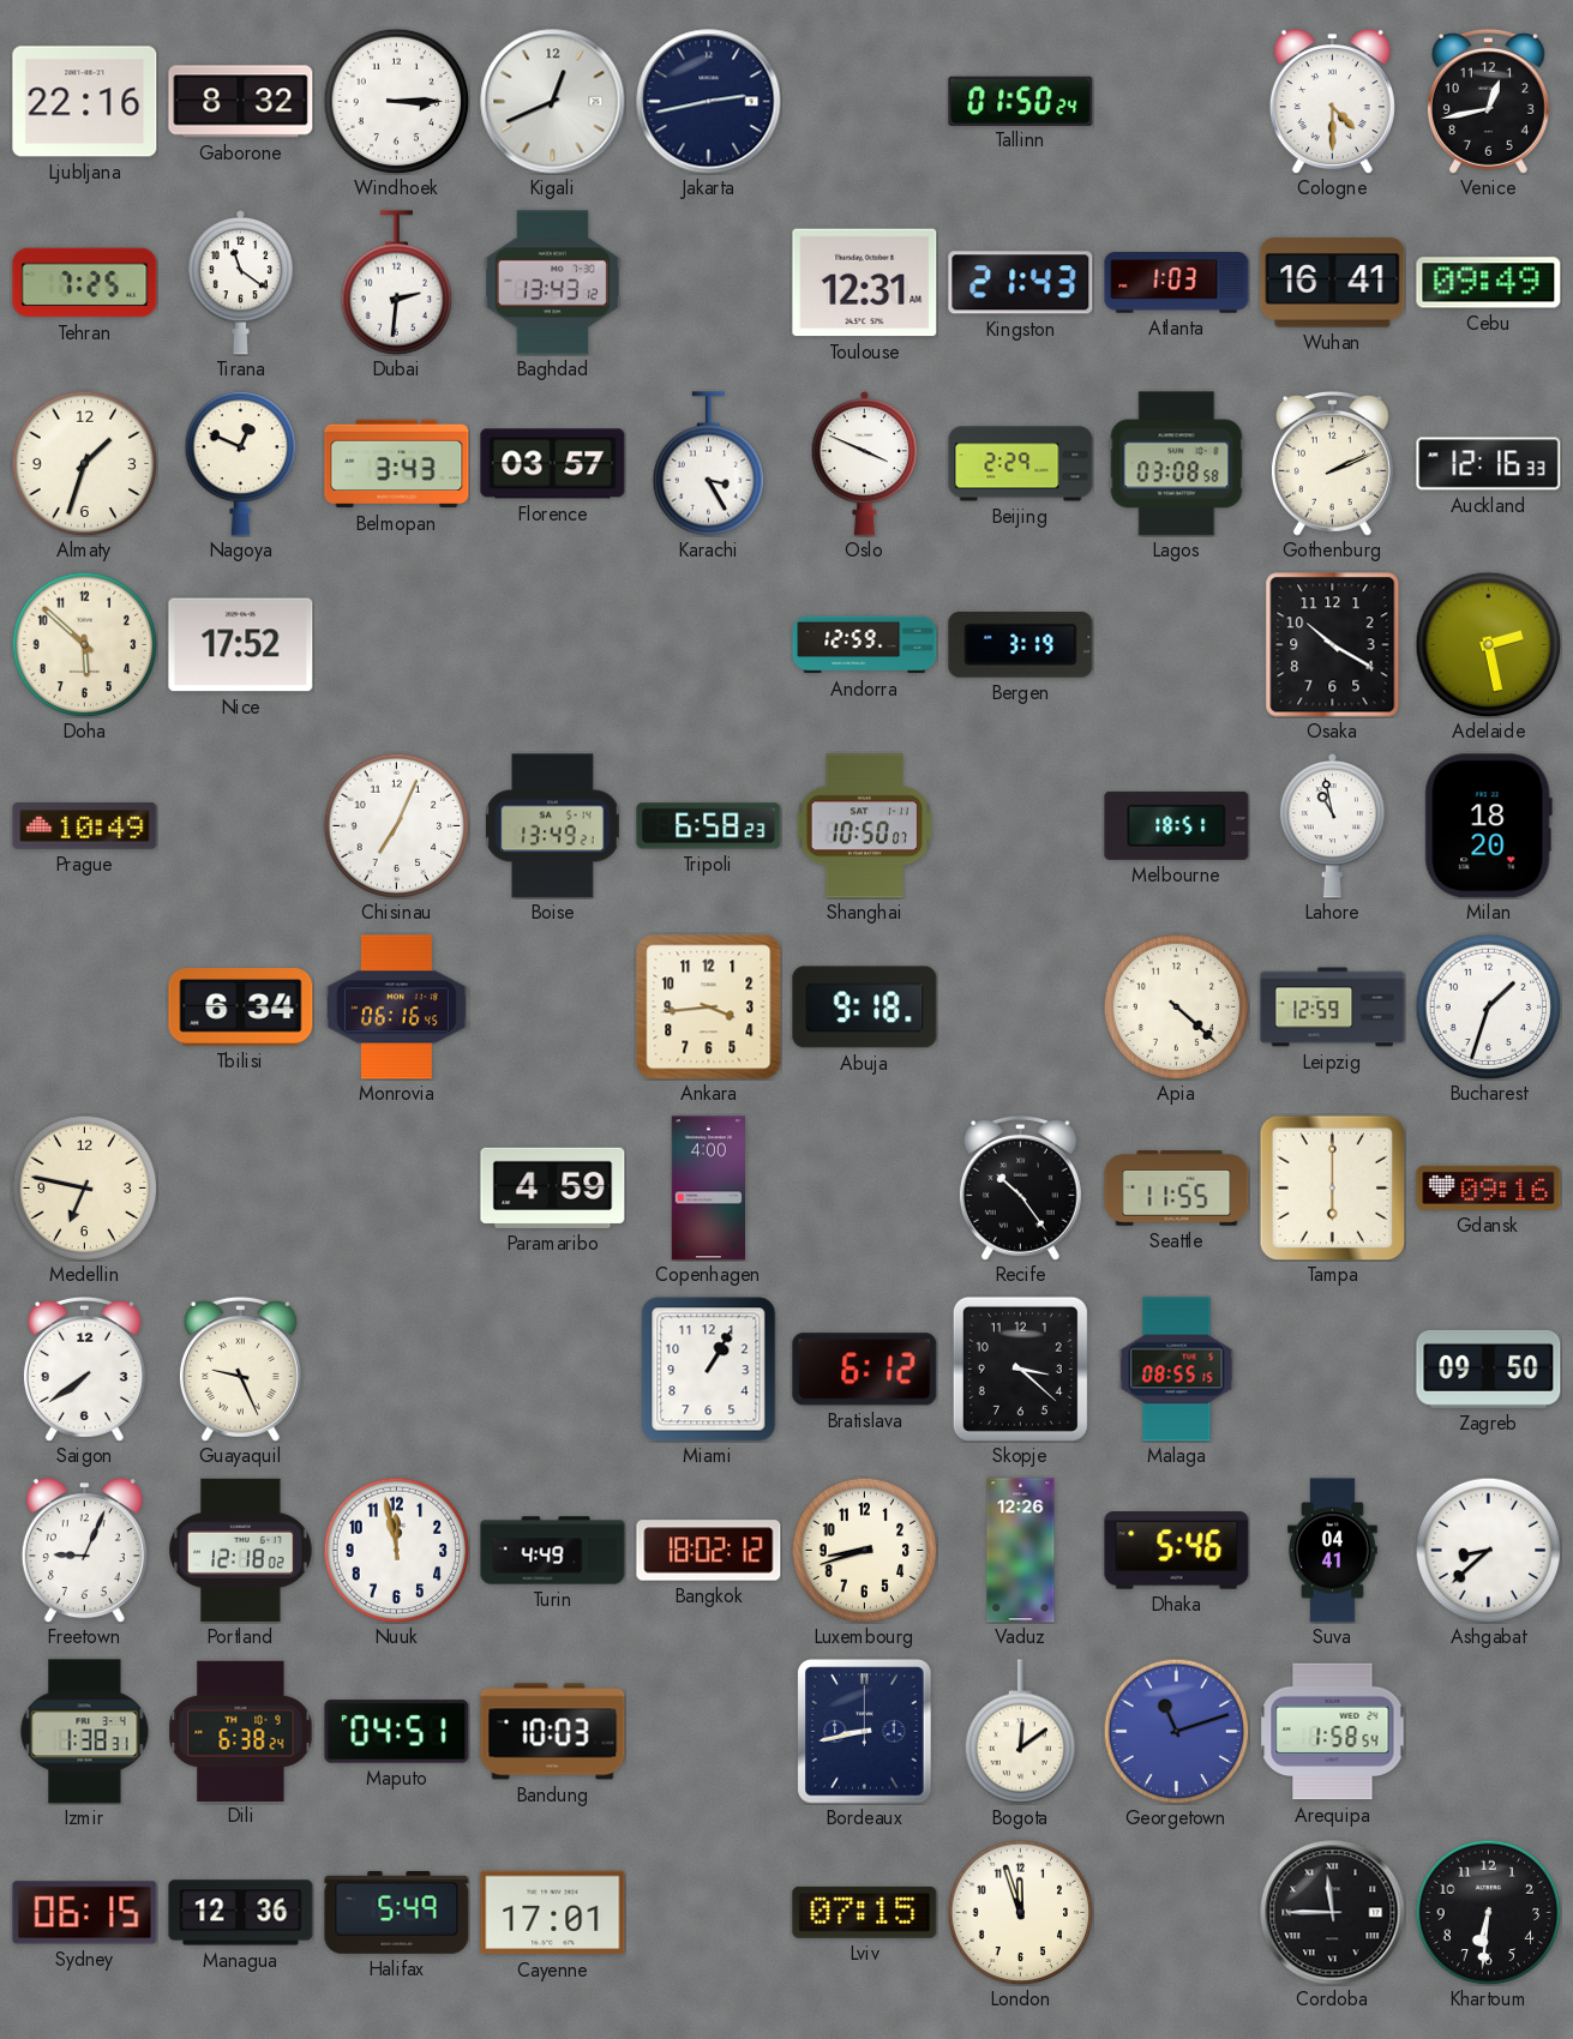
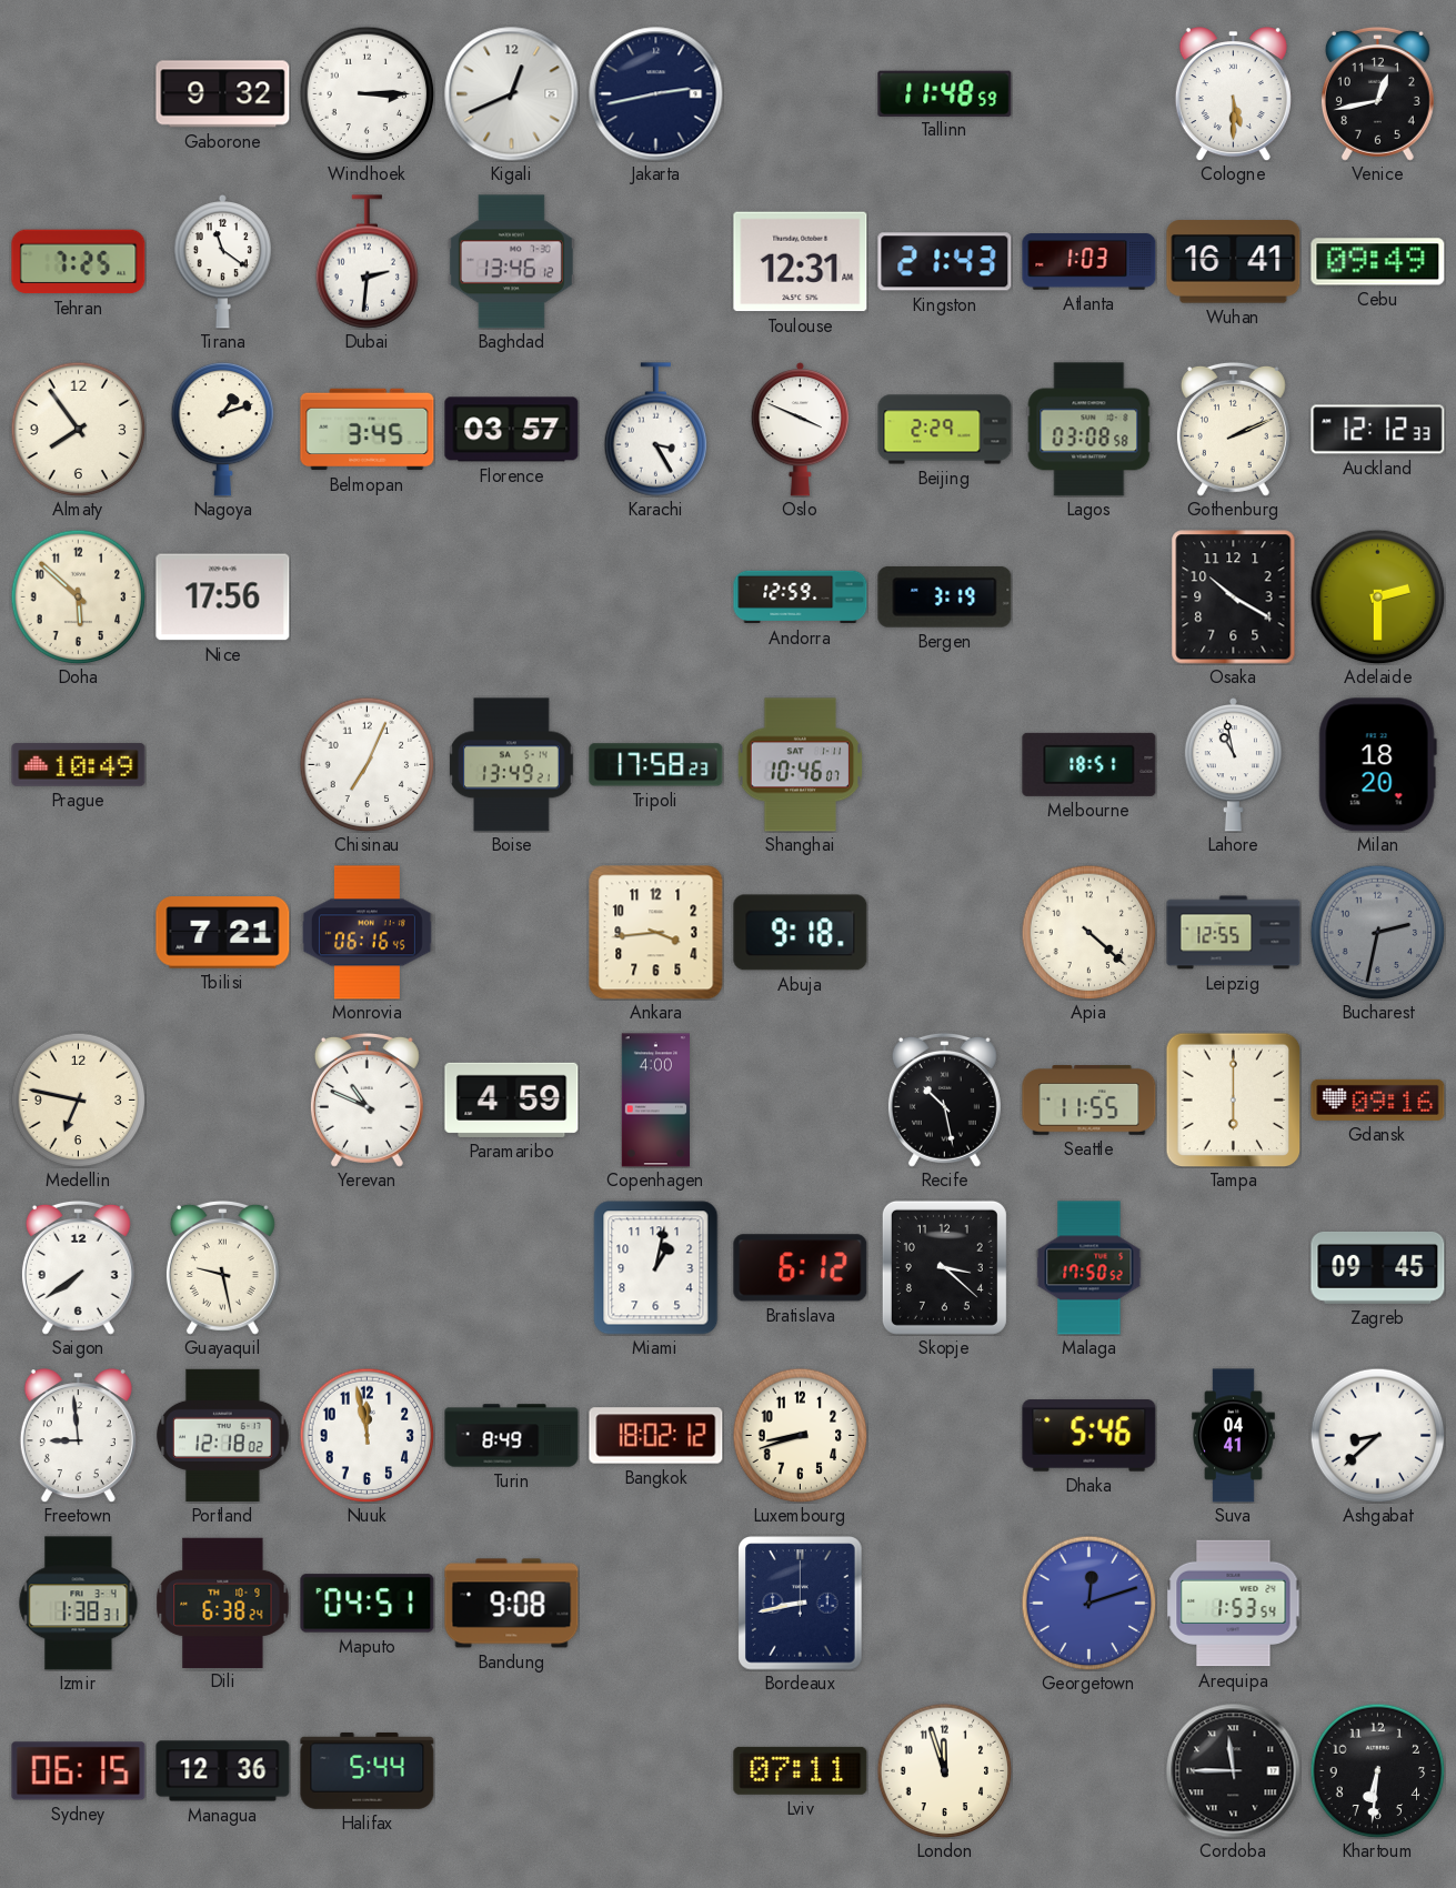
Ljubljana: 22:16 -> none (85, 102)
Gaborone: 8:32 -> 9:32 (223, 94)
Tallinn: 01:50 -> 11:48 (945, 93)
Cologne: 4:30 -> 5:30 (1233, 94)
Baghdad: 13:43 -> 13:46 (511, 262)
Almaty: 1:33 -> 7:54 (78, 429)
Nagoya: 12:49 -> 1:12 (223, 429)
Belmopan: 3:43 -> 3:45 (368, 430)
Auckland: 12:16 -> 12:12 (1378, 430)
Nice: 17:52 -> 17:56 (223, 597)
Adelaide: 2:28 -> 2:30 (1377, 596)
Tripoli: 6:58 -> 17:58 (656, 765)
Shanghai: 10:50 -> 10:46 (801, 765)
Tbilisi: 6:34 -> 7:21 (223, 933)
Leipzig: 12:59 -> 12:55 (1234, 933)
Bucharest: 1:33 -> 2:32 (1377, 932)
Bucharest dial: white -> grey (1377, 932)
Yerevan: none -> 10:49 (366, 1099)
Recife: 10:24 -> 10:28 (944, 1099)
Guayaquil: 9:26 -> 9:28 (222, 1267)
Miami: 1:05 -> 1:02 (656, 1268)
Malaga: 08:55 -> 17:50 (1090, 1268)
Zagreb: 09:50 -> 09:45 (1378, 1267)
Freetown: 9:04 -> 8:59 (78, 1436)
Turin: 4:49 -> 8:49 (512, 1436)
Vaduz: 12:26 -> none (1021, 1551)
Bandung: 10:03 -> 9:08 (512, 1604)
Bogota: 12:09 -> none (1021, 1732)
Georgetown: 11:12 -> 12:12 (1088, 1603)
Arequipa: 1:58 -> 1:53 (1234, 1604)
Halifax: 5:49 -> 5:44 (368, 1771)
Cayenne: 17:01 -> none (553, 1913)
Lviv: 07:15 -> 07:11 (801, 1770)
